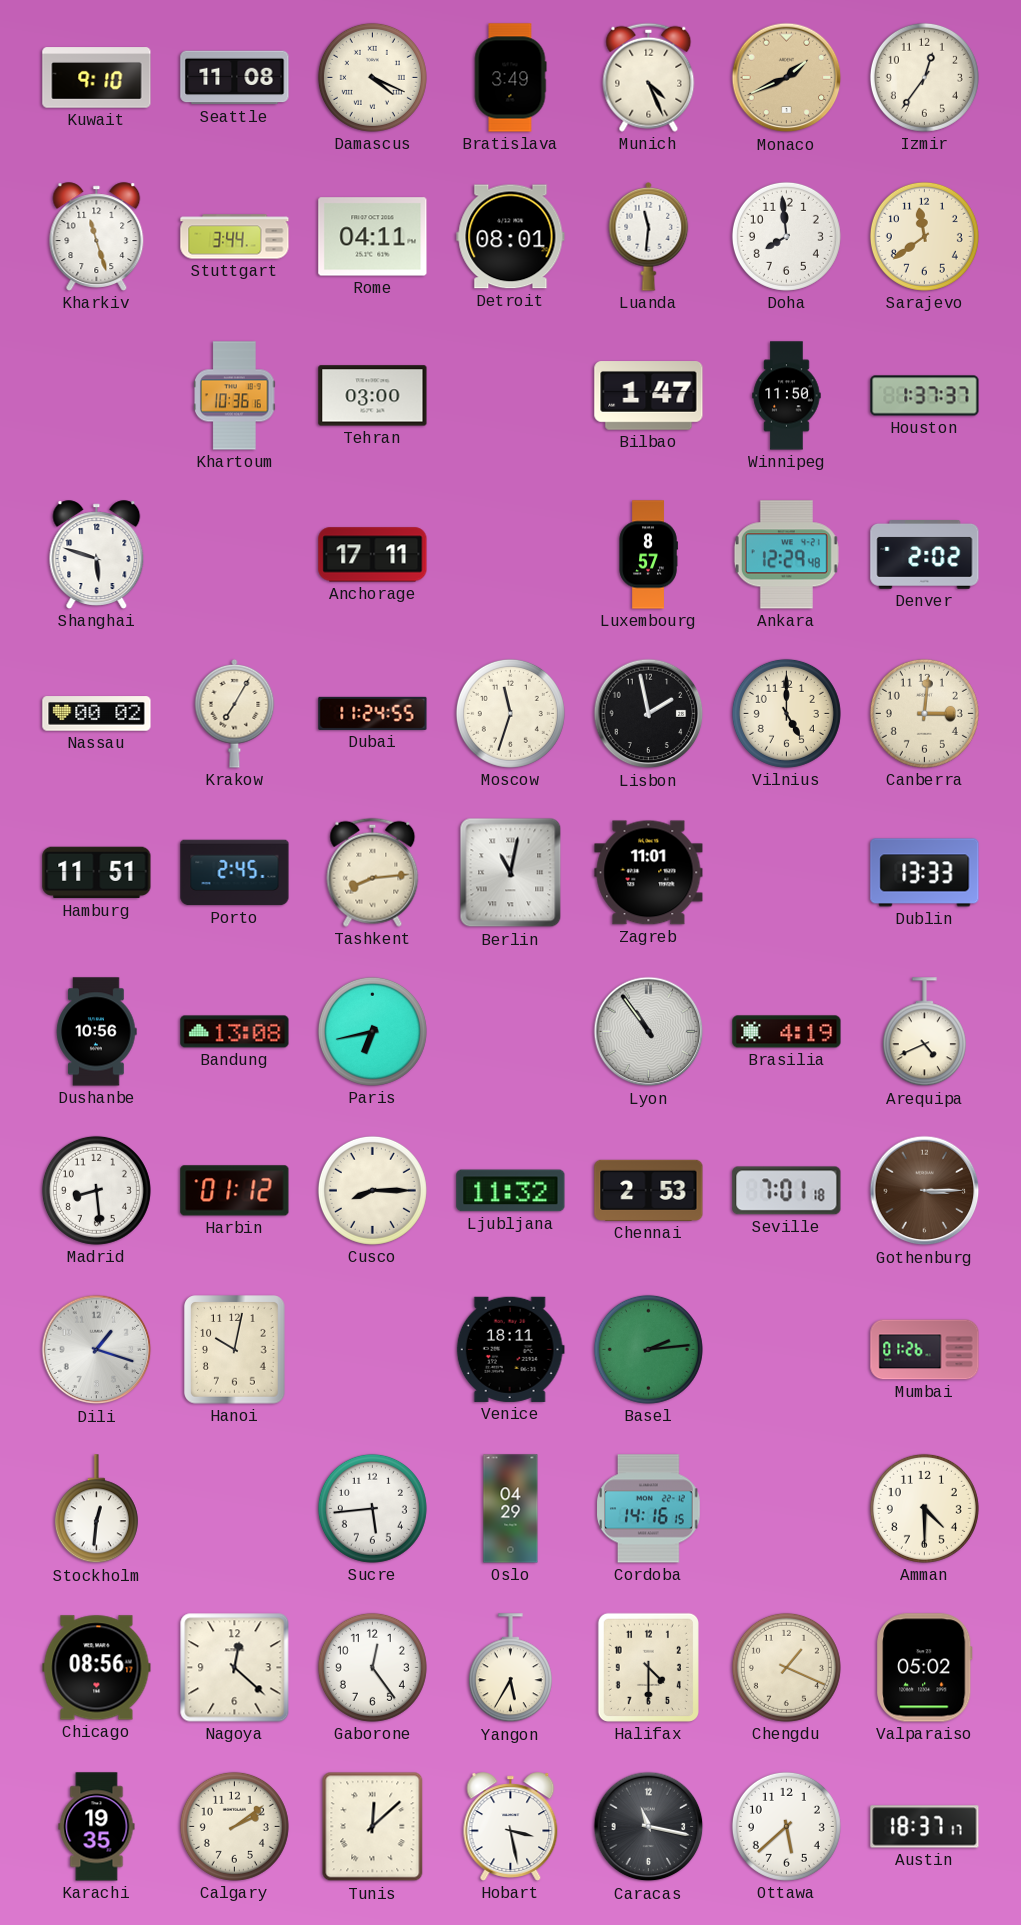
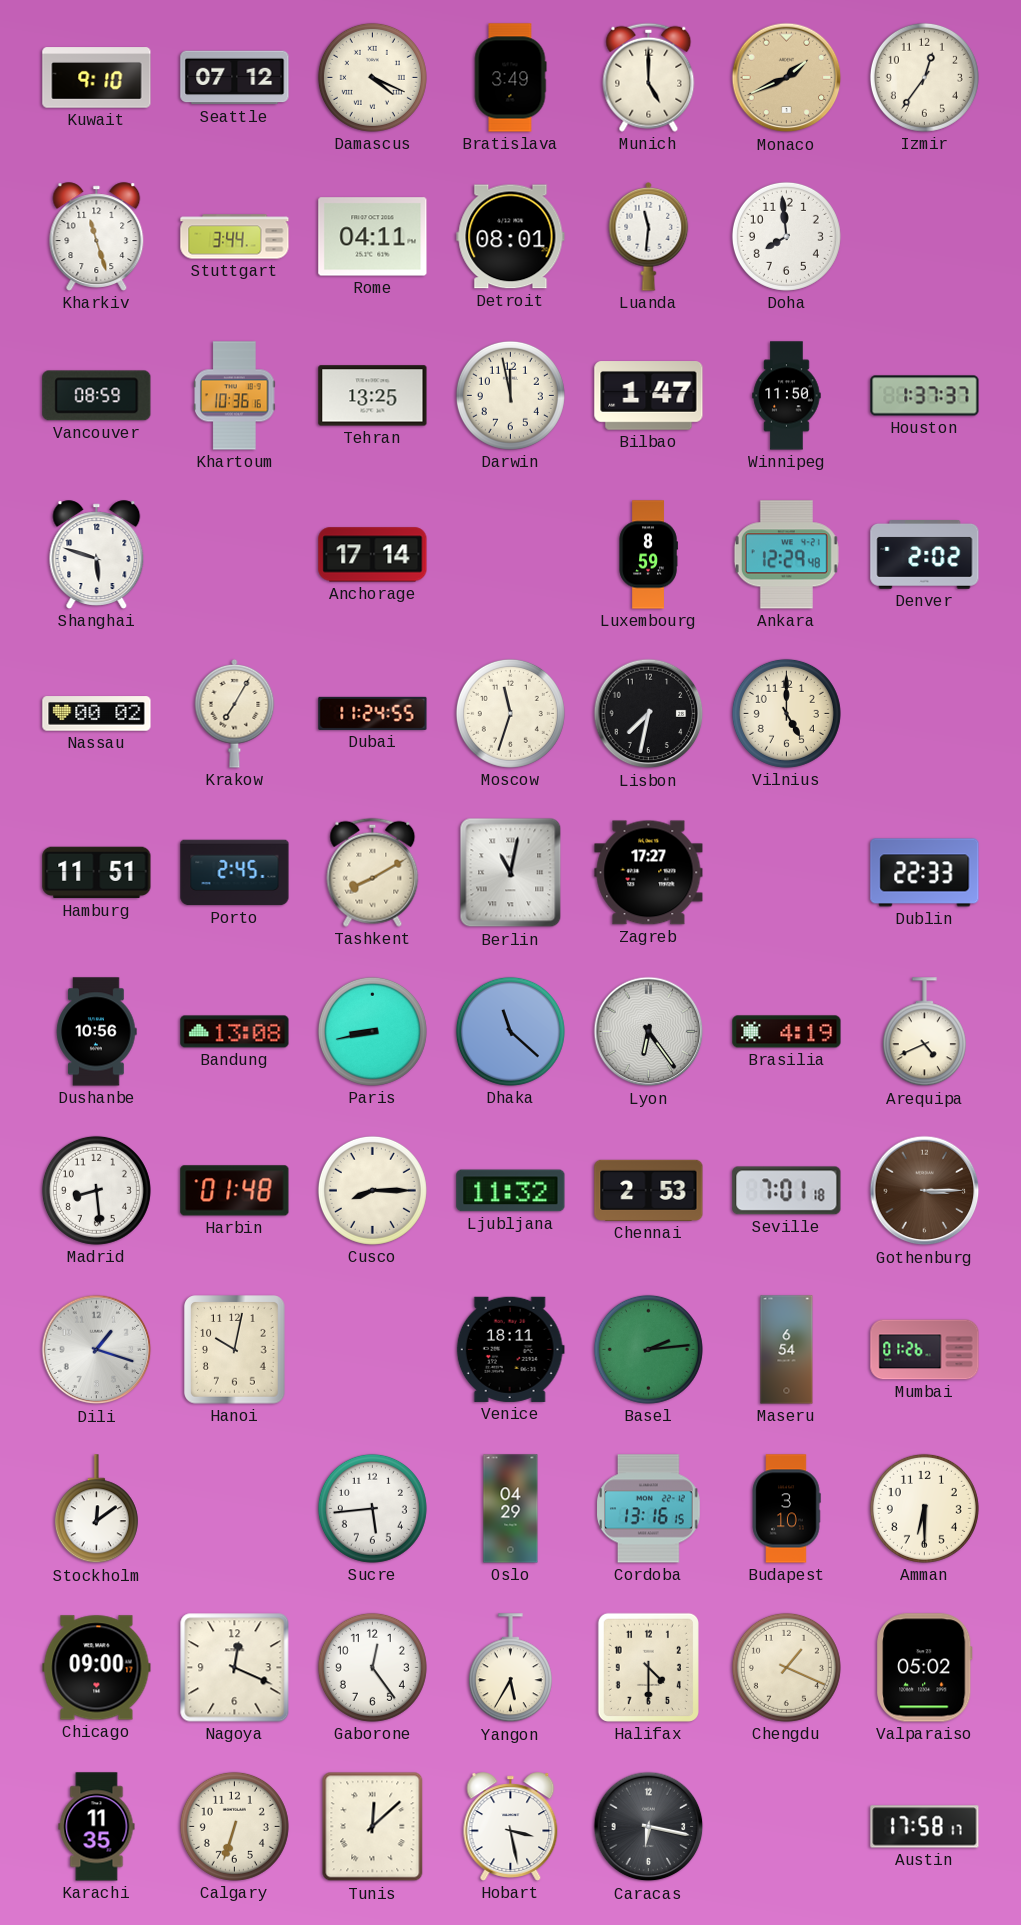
Seattle: 11:08 -> 07:12 (235, 78)
Munich: 4:26 -> 5:00 (649, 77)
Sarajevo: 11:39 -> none (924, 236)
Vancouver: none -> 08:59 (97, 396)
Tehran: 03:00 -> 13:25 (373, 396)
Darwin: none -> 11:58 (510, 395)
Anchorage: 17:11 -> 17:14 (373, 555)
Luxembourg: 8:57 -> 8:59 (648, 555)
Lisbon: 1:58 -> 7:32 (649, 714)
Canberra: 3:01 -> none (924, 713)
Tashkent: 8:14 -> 8:10 (373, 872)
Zagreb: 11:01 -> 17:27 (649, 873)
Dublin: 13:33 -> 22:33 (925, 873)
Paris: 6:43 -> 8:43 (372, 1031)
Dhaka: none -> 11:22 (510, 1031)
Lyon: 10:54 -> 6:24 (649, 1032)
Harbin: 01:12 -> 01:48 (235, 1191)
Maseru: none -> 6:54 (787, 1350)
Stockholm: 12:31 -> 12:09 (96, 1509)
Cordoba: 14:16 -> 13:16 (649, 1509)
Budapest: none -> 3:10 (786, 1509)
Amman: 4:30 -> 6:30 (924, 1508)
Chicago: 08:56 -> 09:00 (97, 1668)
Nagoya: 12:22 -> 12:19 (235, 1668)
Karachi: 19:35 -> 11:35 (97, 1827)
Calgary: 2:09 -> 6:33 (234, 1826)
Caracas: 11:17 -> 6:17 (649, 1827)
Ottawa: 5:38 -> none (786, 1826)
Austin: 18:37 -> 17:58 (925, 1827)
